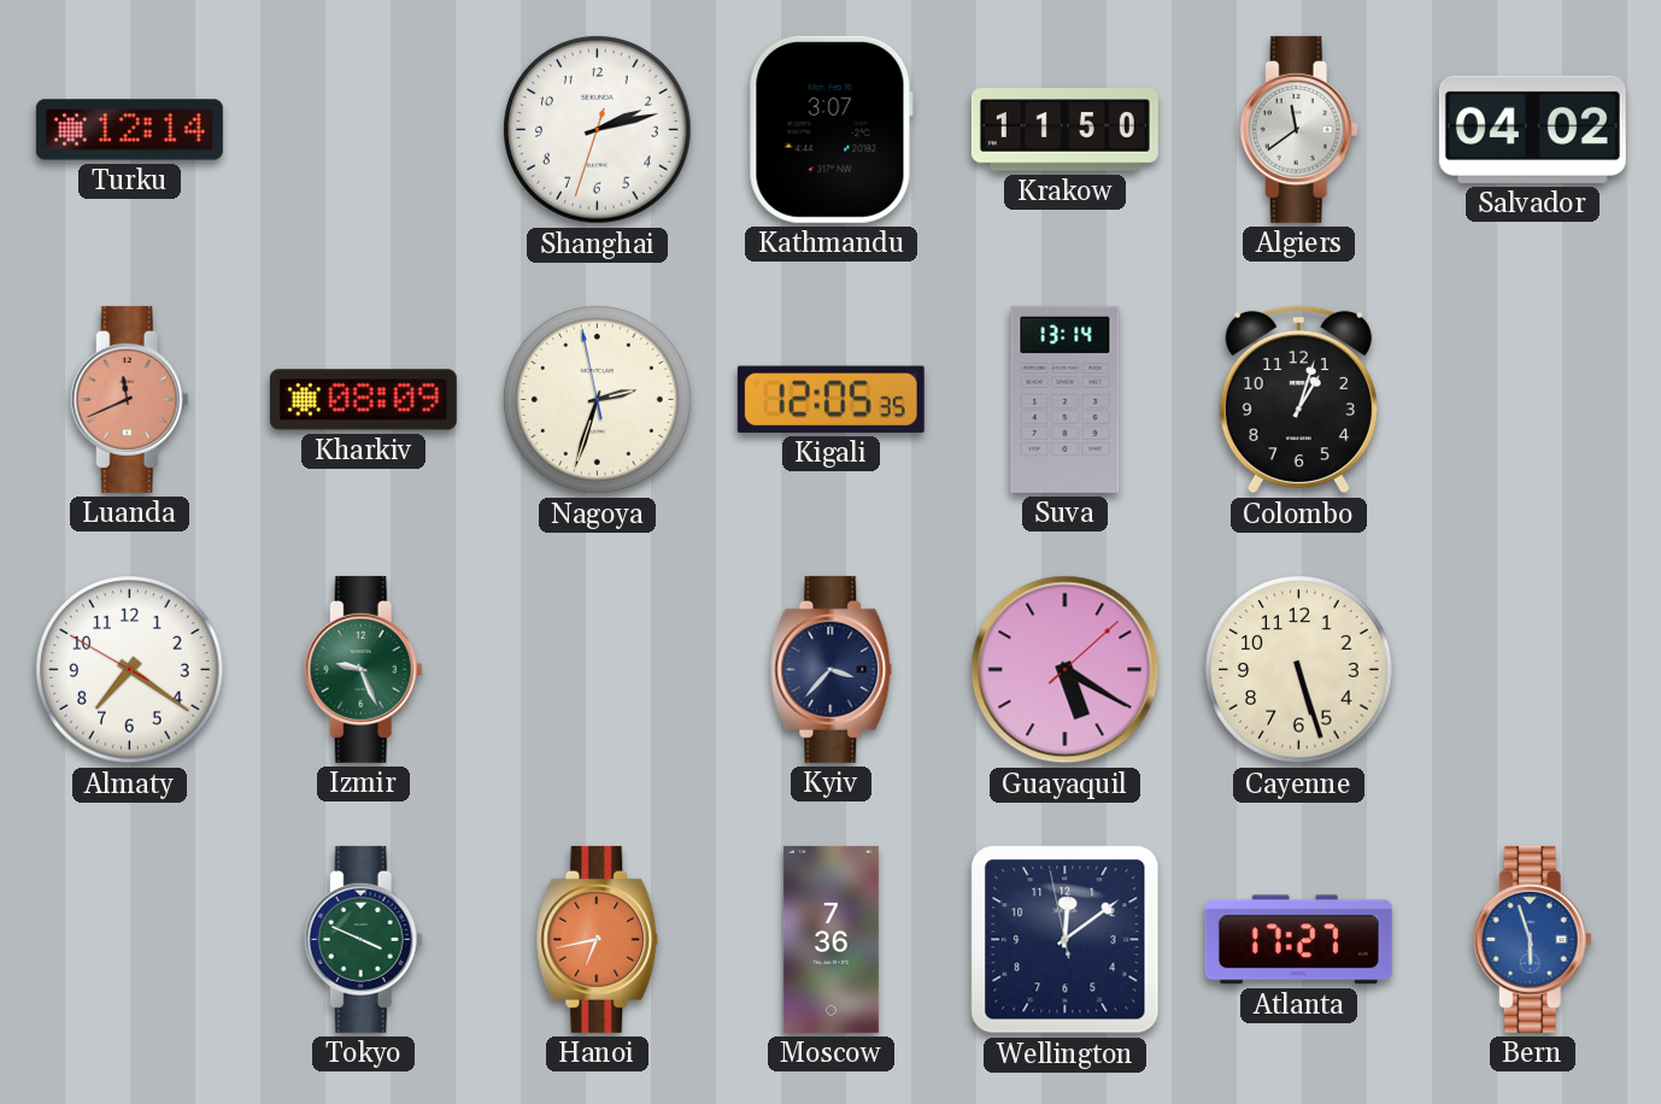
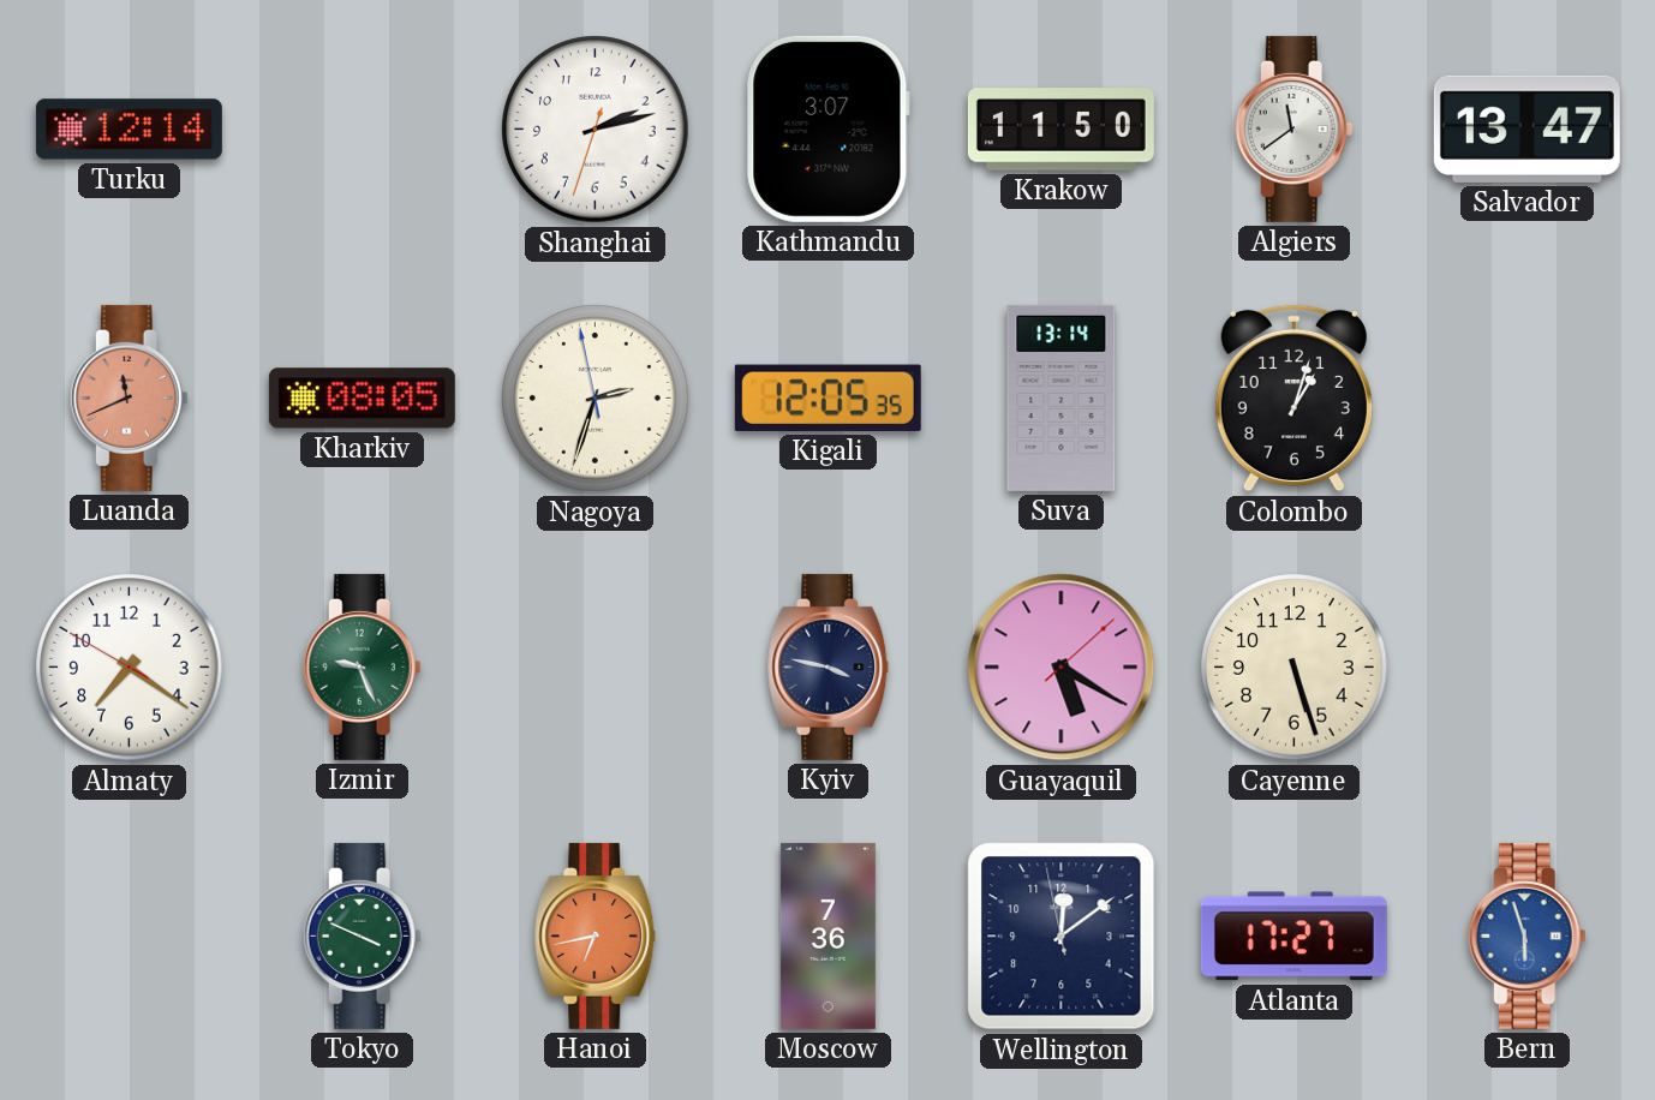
Salvador: 04:02 -> 13:47 (1526, 128)
Kharkiv: 08:09 -> 08:05 (362, 399)
Kyiv: 3:37 -> 3:47 (829, 666)
